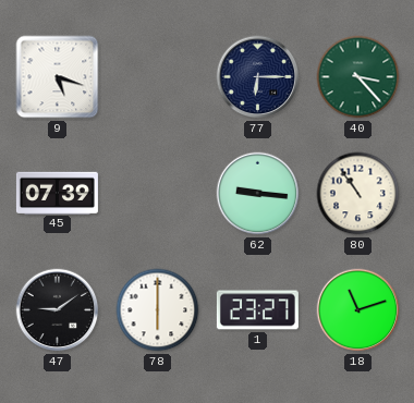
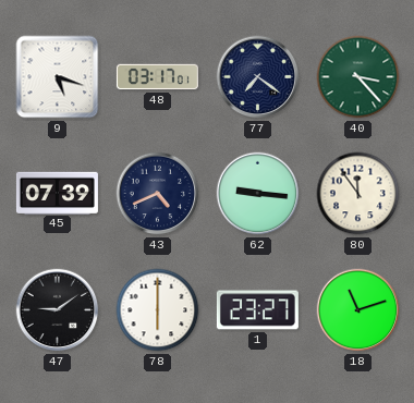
48: none -> 03:17 (157, 77)
77: 6:15 -> 7:21 (258, 77)
43: none -> 4:41 (158, 194)
80: 10:54 -> 11:54 (358, 194)
